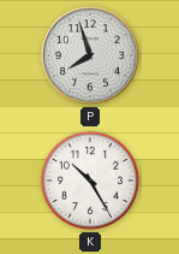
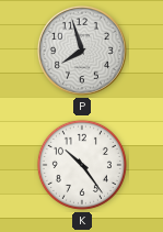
K: 10:25 -> 10:24 (82, 165)
